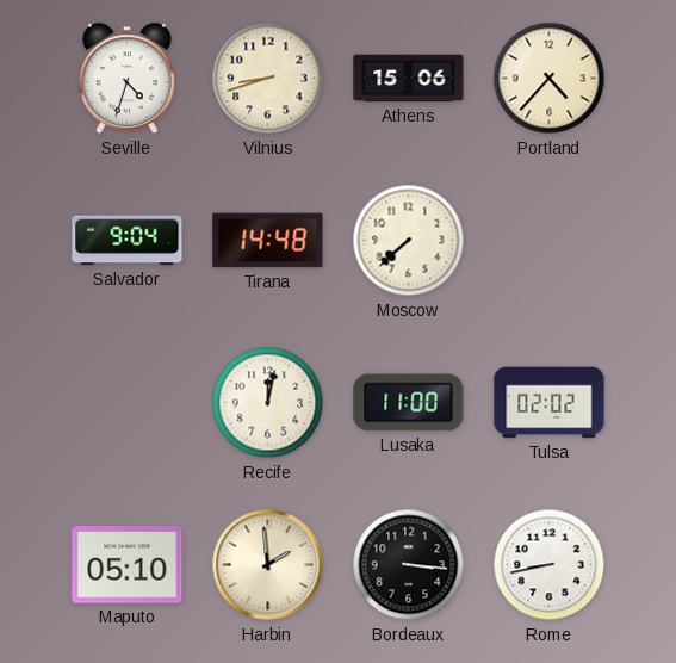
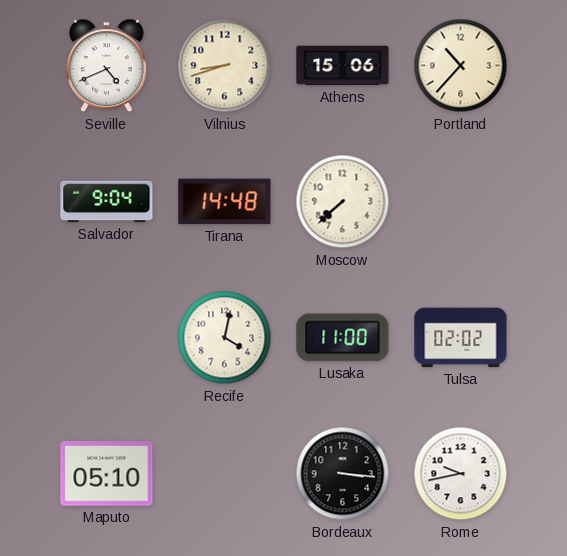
Seville: 4:33 -> 4:41 (106, 66)
Portland: 4:37 -> 10:37 (461, 66)
Recife: 12:02 -> 4:02 (225, 338)
Harbin: 1:59 -> none (268, 565)
Rome: 8:43 -> 9:43 (461, 474)
